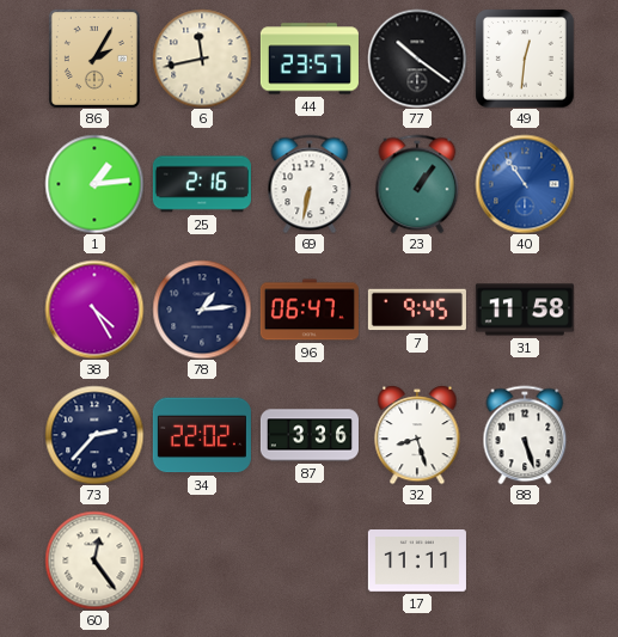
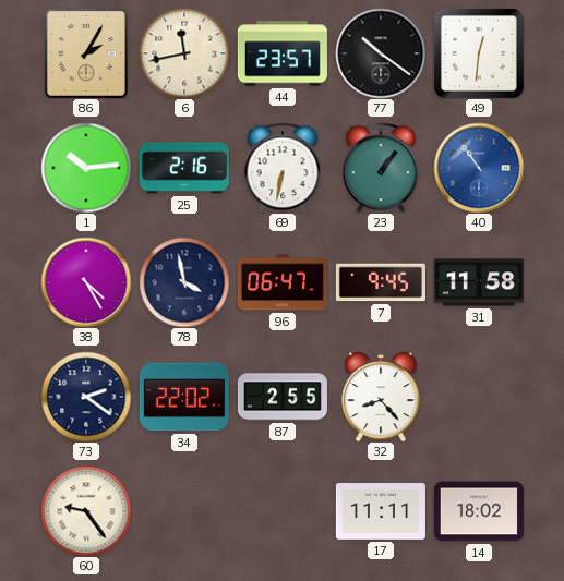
1: 1:14 -> 10:14 (86, 168)
78: 1:14 -> 3:58 (184, 282)
73: 2:37 -> 2:21 (86, 397)
87: 3:36 -> 2:55 (283, 397)
32: 8:27 -> 8:23 (381, 397)
88: 5:27 -> none (525, 435)
60: 12:24 -> 9:24 (86, 511)
14: none -> 18:02 (479, 511)
